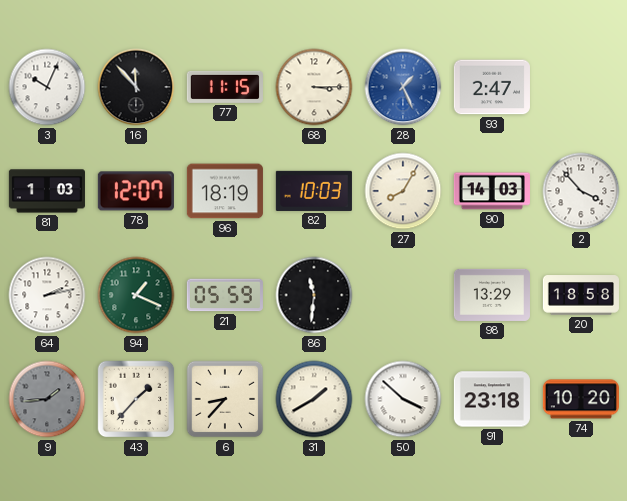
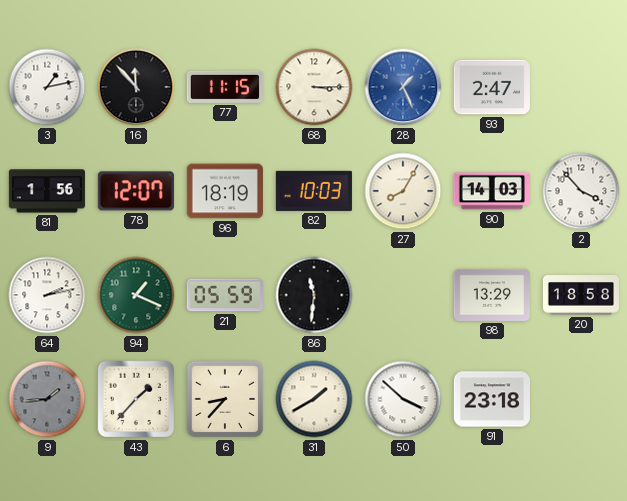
3: 10:04 -> 1:13 (47, 87)
81: 1:03 -> 1:56 (47, 191)
74: 10:20 -> none (581, 399)
